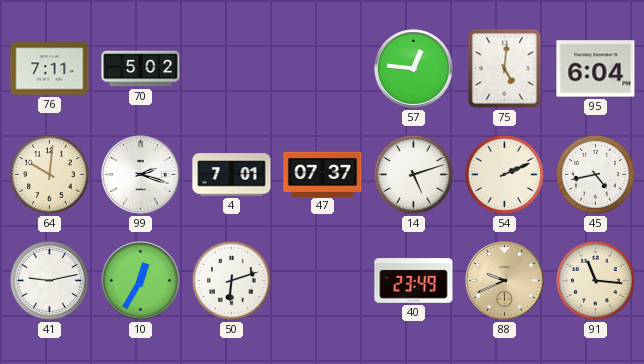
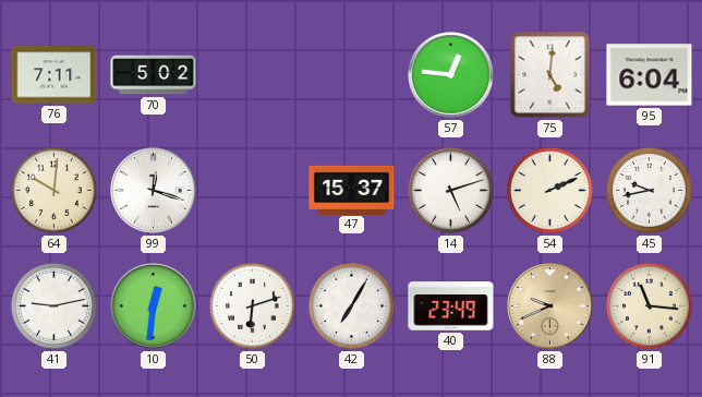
99: 2:18 -> 12:18 (154, 191)
4: 7:01 -> none (232, 175)
47: 07:37 -> 15:37 (352, 190)
45: 4:43 -> 9:43 (649, 190)
10: 12:35 -> 12:31 (154, 306)
42: none -> 7:05 (351, 305)
